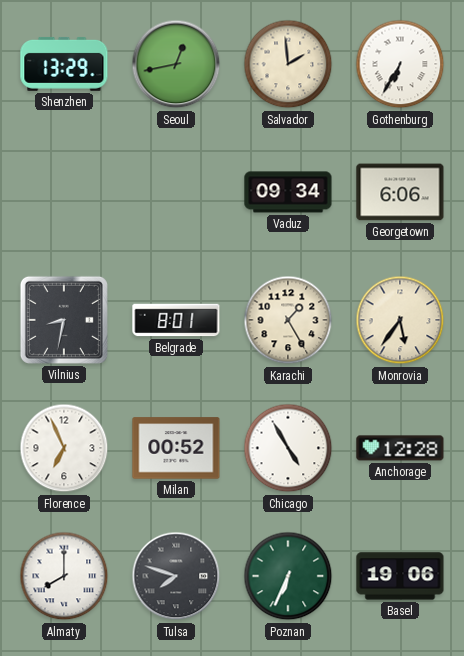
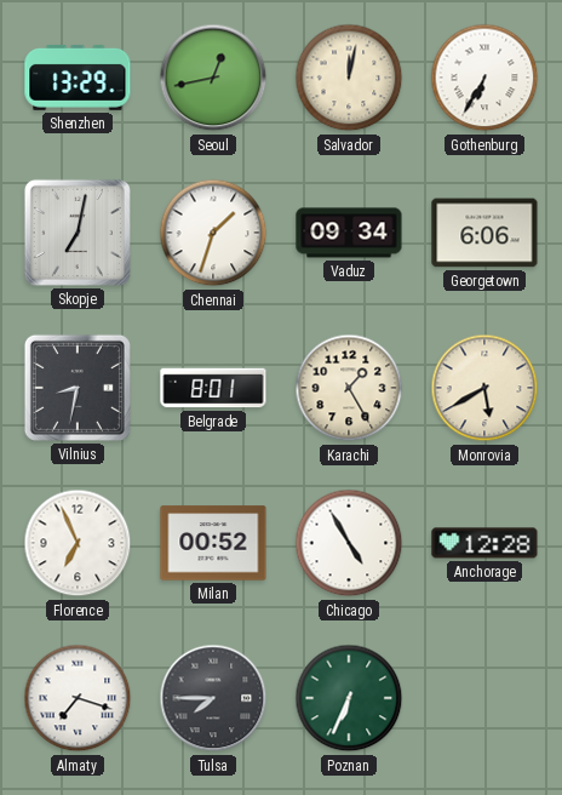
Salvador: 1:59 -> 12:02 (349, 78)
Skopje: none -> 7:02 (78, 233)
Chennai: none -> 1:33 (213, 233)
Monrovia: 5:36 -> 5:40 (484, 388)
Almaty: 8:00 -> 7:18 (78, 698)
Tulsa: 7:48 -> 7:45 (213, 698)
Basel: 19:06 -> none (400, 576)
